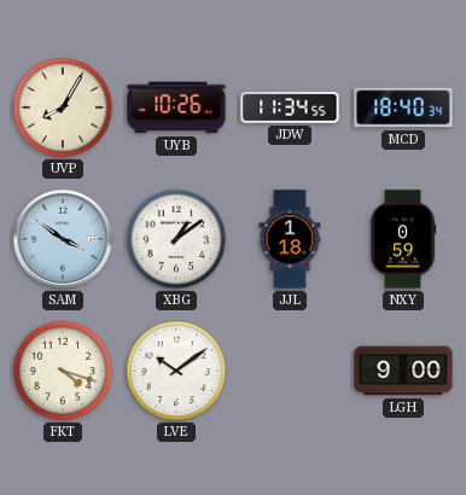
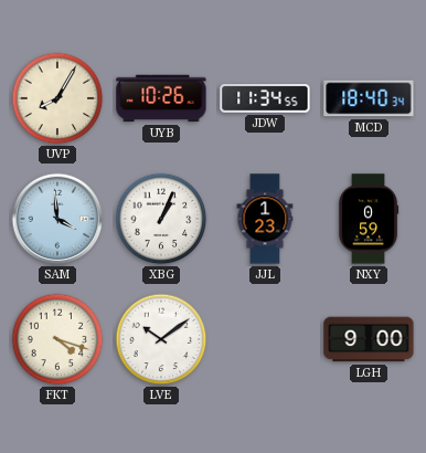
SAM: 3:51 -> 3:59 (57, 219)
XBG: 1:09 -> 1:04 (161, 219)
JJL: 1:18 -> 1:23 (265, 219)
